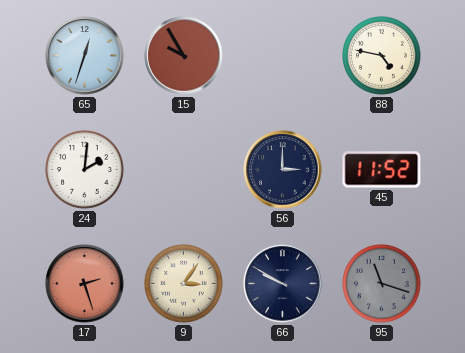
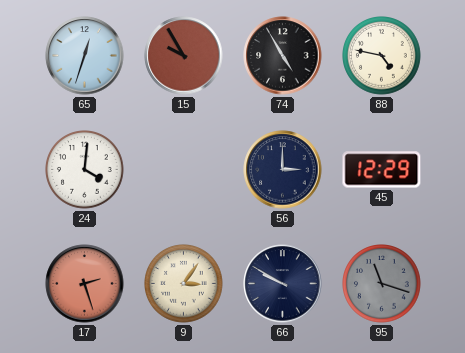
74: none -> 4:55 (283, 56)
24: 2:01 -> 4:01 (85, 170)
45: 11:52 -> 12:29 (382, 170)
